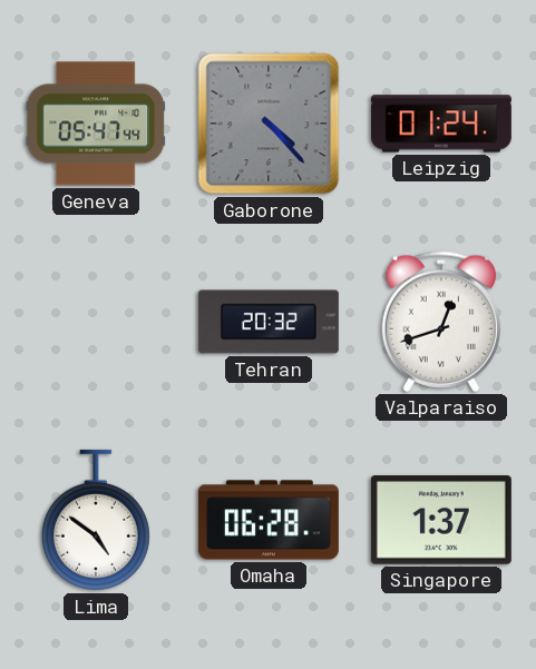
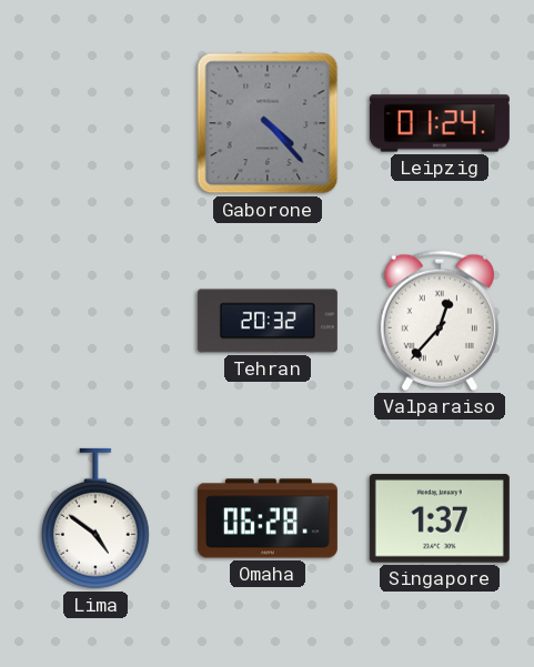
Geneva: 05:47 -> none (96, 124)
Valparaiso: 12:42 -> 12:37 (440, 321)
